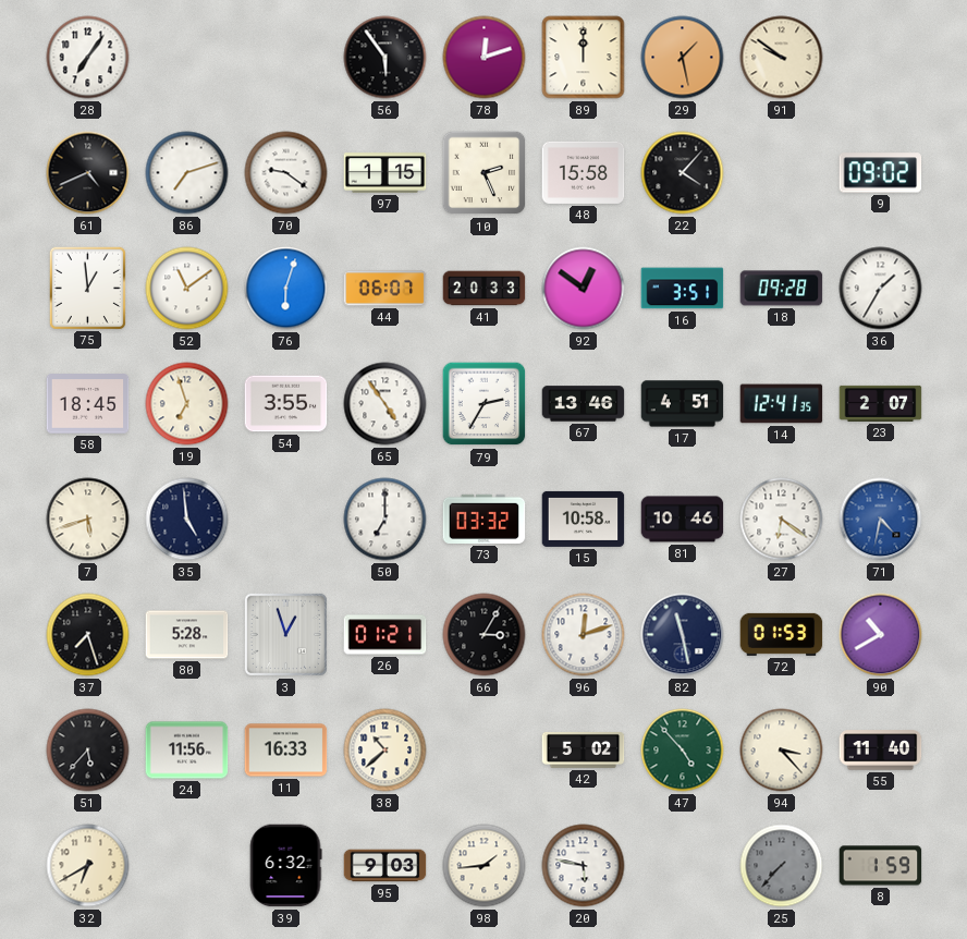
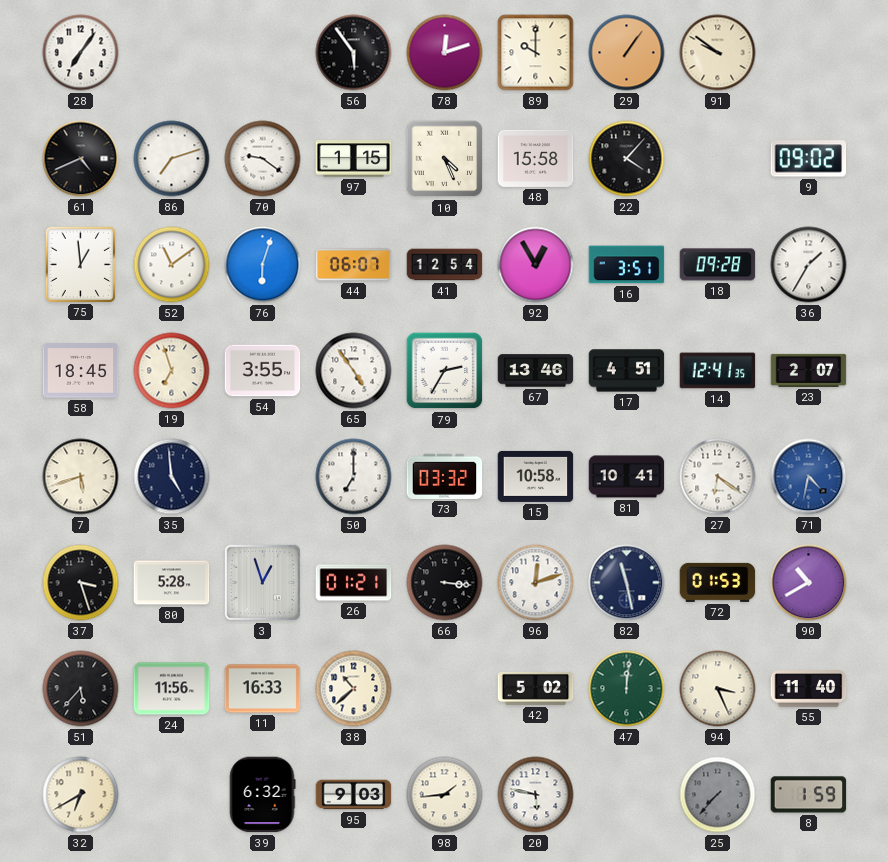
89: 12:00 -> 10:00 (536, 53)
29: 1:28 -> 1:06 (627, 53)
10: 2:26 -> 4:26 (445, 159)
41: 20:33 -> 12:54 (445, 265)
92: 12:51 -> 12:55 (536, 265)
81: 10:46 -> 10:41 (627, 477)
37: 7:27 -> 3:27 (81, 583)
66: 3:05 -> 3:16 (445, 583)
47: 4:53 -> 12:01 (627, 689)
94: 3:23 -> 3:26 (718, 689)
